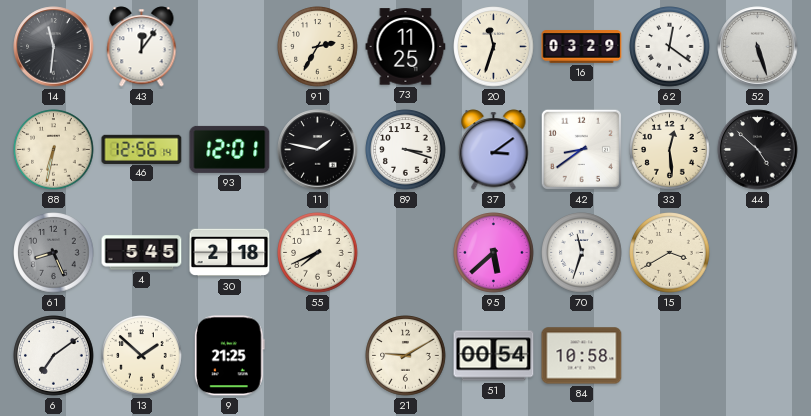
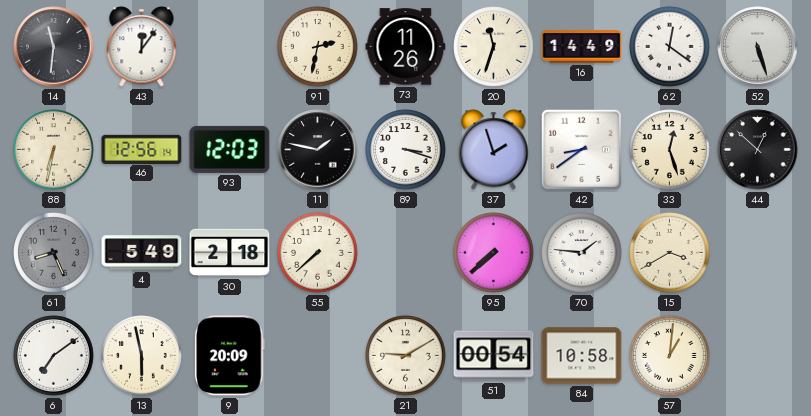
91: 2:35 -> 2:32 (318, 47)
73: 11:25 -> 11:26 (406, 47)
16: 03:29 -> 14:49 (582, 47)
93: 12:01 -> 12:03 (230, 149)
37: 3:09 -> 1:57 (494, 150)
33: 12:29 -> 12:27 (670, 150)
44: 4:52 -> 12:52 (758, 150)
4: 5:45 -> 5:49 (142, 253)
55: 7:41 -> 7:38 (318, 253)
95: 5:38 -> 7:38 (494, 253)
70: 11:33 -> 1:46 (582, 253)
13: 1:52 -> 5:58 (142, 356)
9: 21:25 -> 20:09 (229, 356)
57: none -> 1:01 (670, 356)
